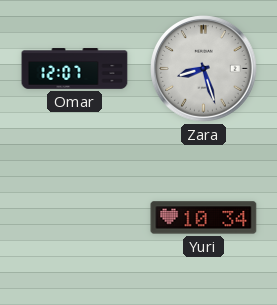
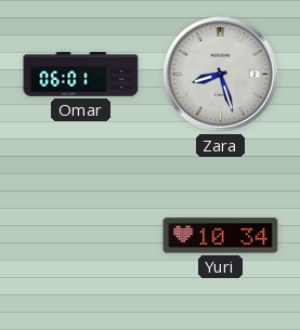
Omar: 12:07 -> 06:01 (81, 75)
